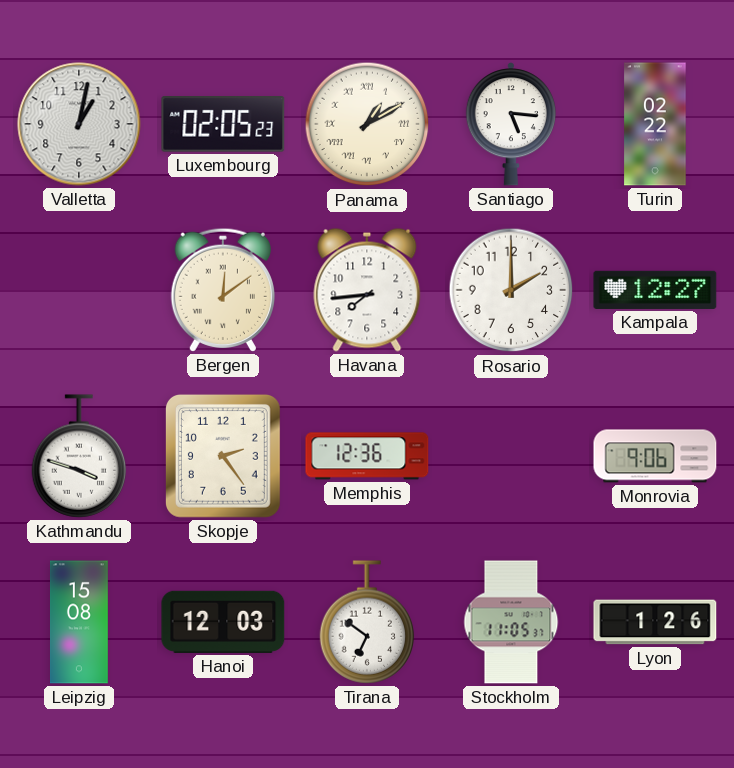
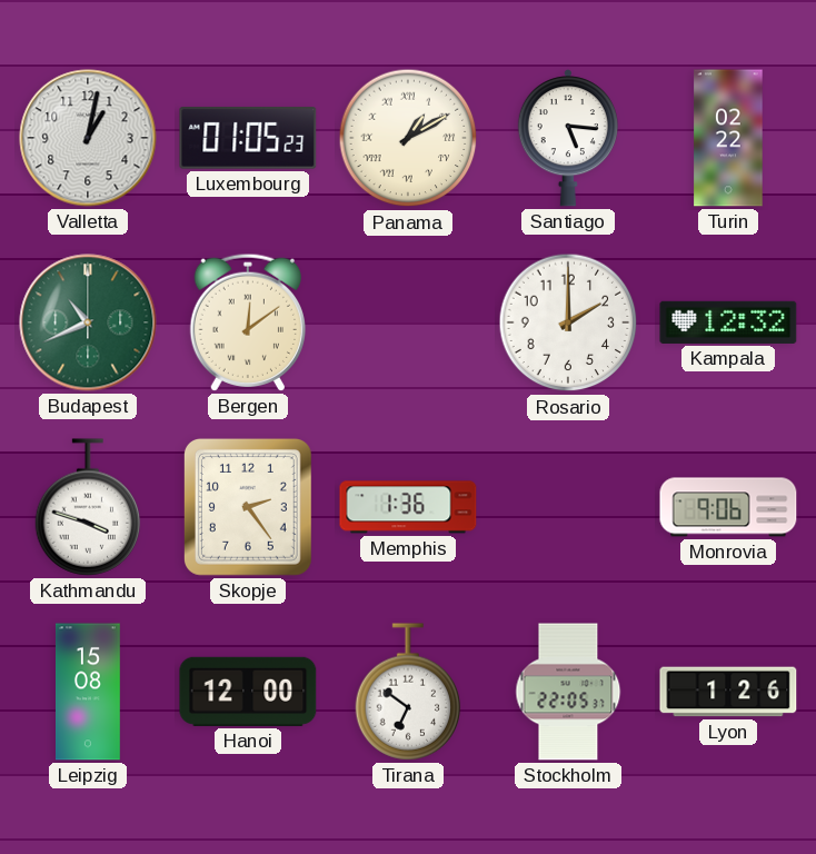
Luxembourg: 02:05 -> 01:05 (248, 139)
Budapest: none -> 10:41 (88, 322)
Havana: 7:44 -> none (367, 290)
Kampala: 12:27 -> 12:32 (728, 322)
Memphis: 12:36 -> 1:36 (408, 507)
Hanoi: 12:03 -> 12:00 (248, 692)
Stockholm: 11:05 -> 22:05 (568, 692)
